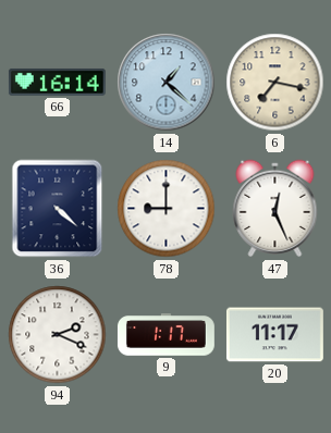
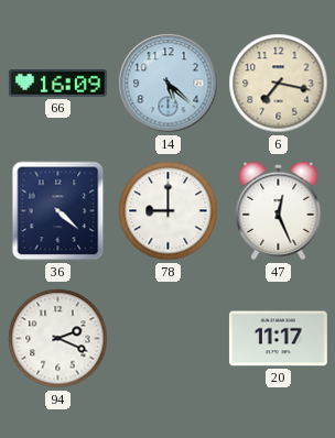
66: 16:14 -> 16:09 (57, 83)
14: 1:22 -> 5:22 (169, 84)
9: 1:17 -> none (165, 335)
